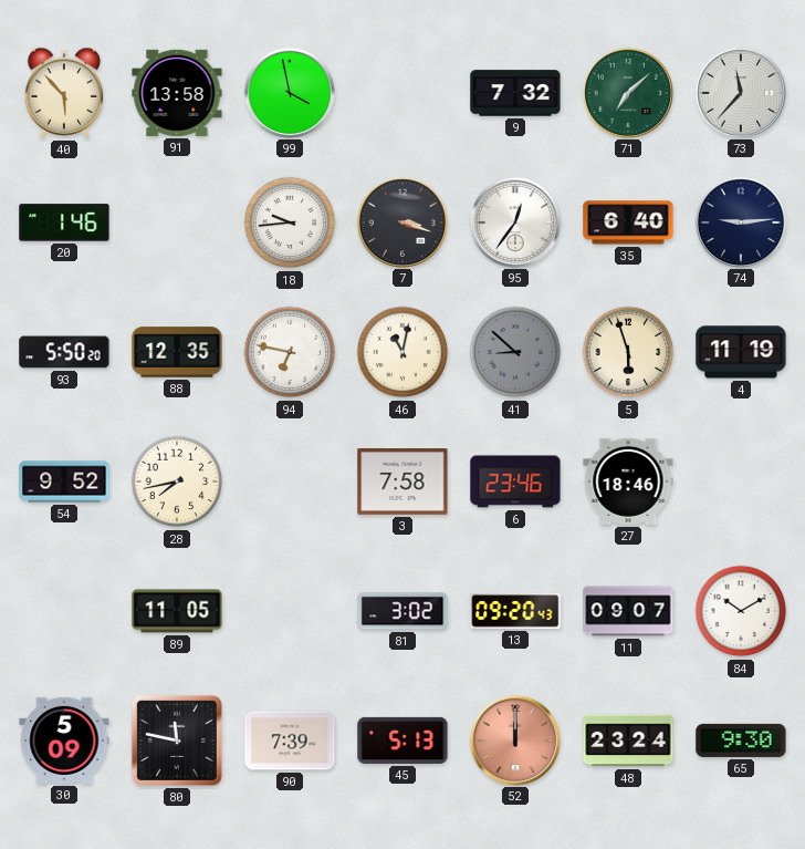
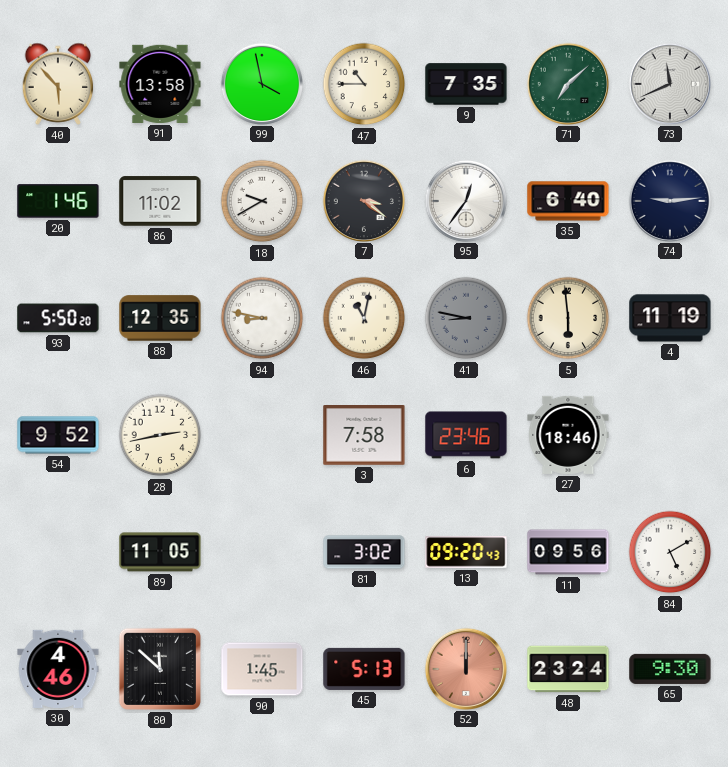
47: none -> 10:45 (364, 84)
9: 7:32 -> 7:35 (466, 84)
73: 11:37 -> 11:41 (669, 83)
86: none -> 11:02 (160, 201)
18: 9:44 -> 9:40 (262, 201)
7: 3:18 -> 3:21 (363, 200)
94: 6:47 -> 8:47 (262, 318)
41: 8:52 -> 8:47 (466, 318)
5: 5:57 -> 5:59 (568, 318)
28: 7:43 -> 2:43 (160, 435)
11: 09:07 -> 09:56 (568, 552)
84: 10:10 -> 5:10 (670, 552)
30: 5:09 -> 4:46 (58, 669)
80: 11:47 -> 11:52 (160, 669)
90: 7:39 -> 1:45 (262, 669)
